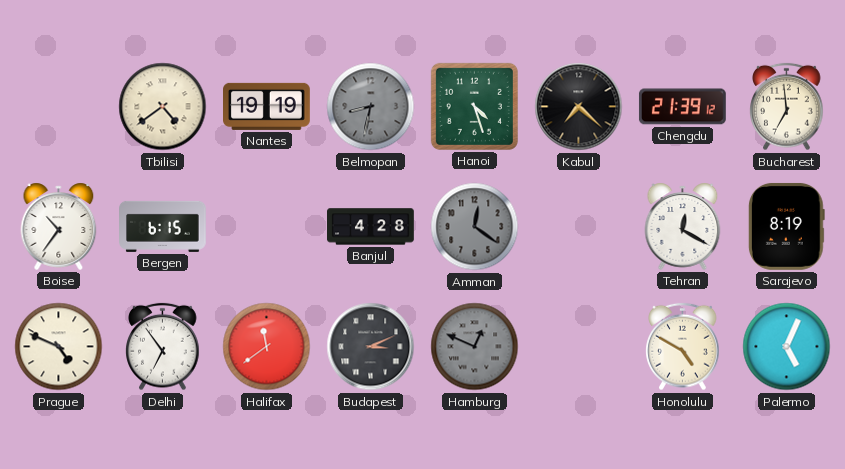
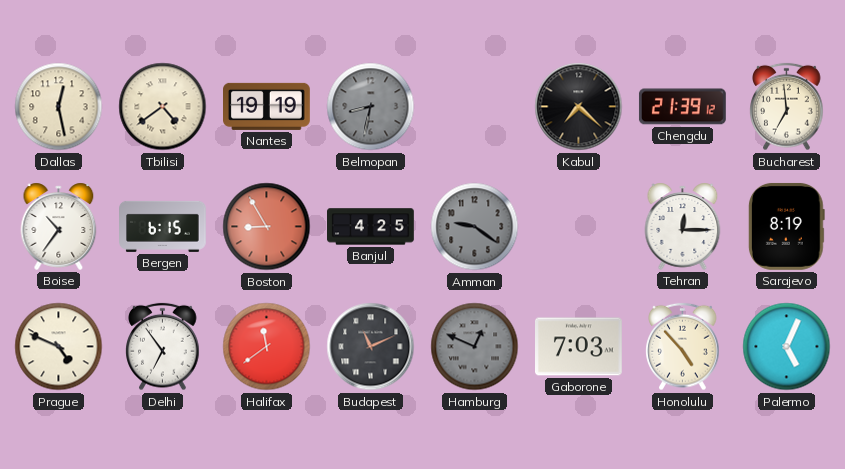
Dallas: none -> 12:28 (59, 107)
Hanoi: 4:27 -> none (474, 106)
Boston: none -> 8:55 (267, 227)
Banjul: 4:28 -> 4:25 (371, 227)
Amman: 12:21 -> 9:21 (475, 227)
Tehran: 12:20 -> 12:15 (683, 226)
Budapest: 3:11 -> 11:11 (371, 347)
Gaborone: none -> 7:03 (579, 347)
Honolulu: 4:50 -> 4:53 (683, 347)
